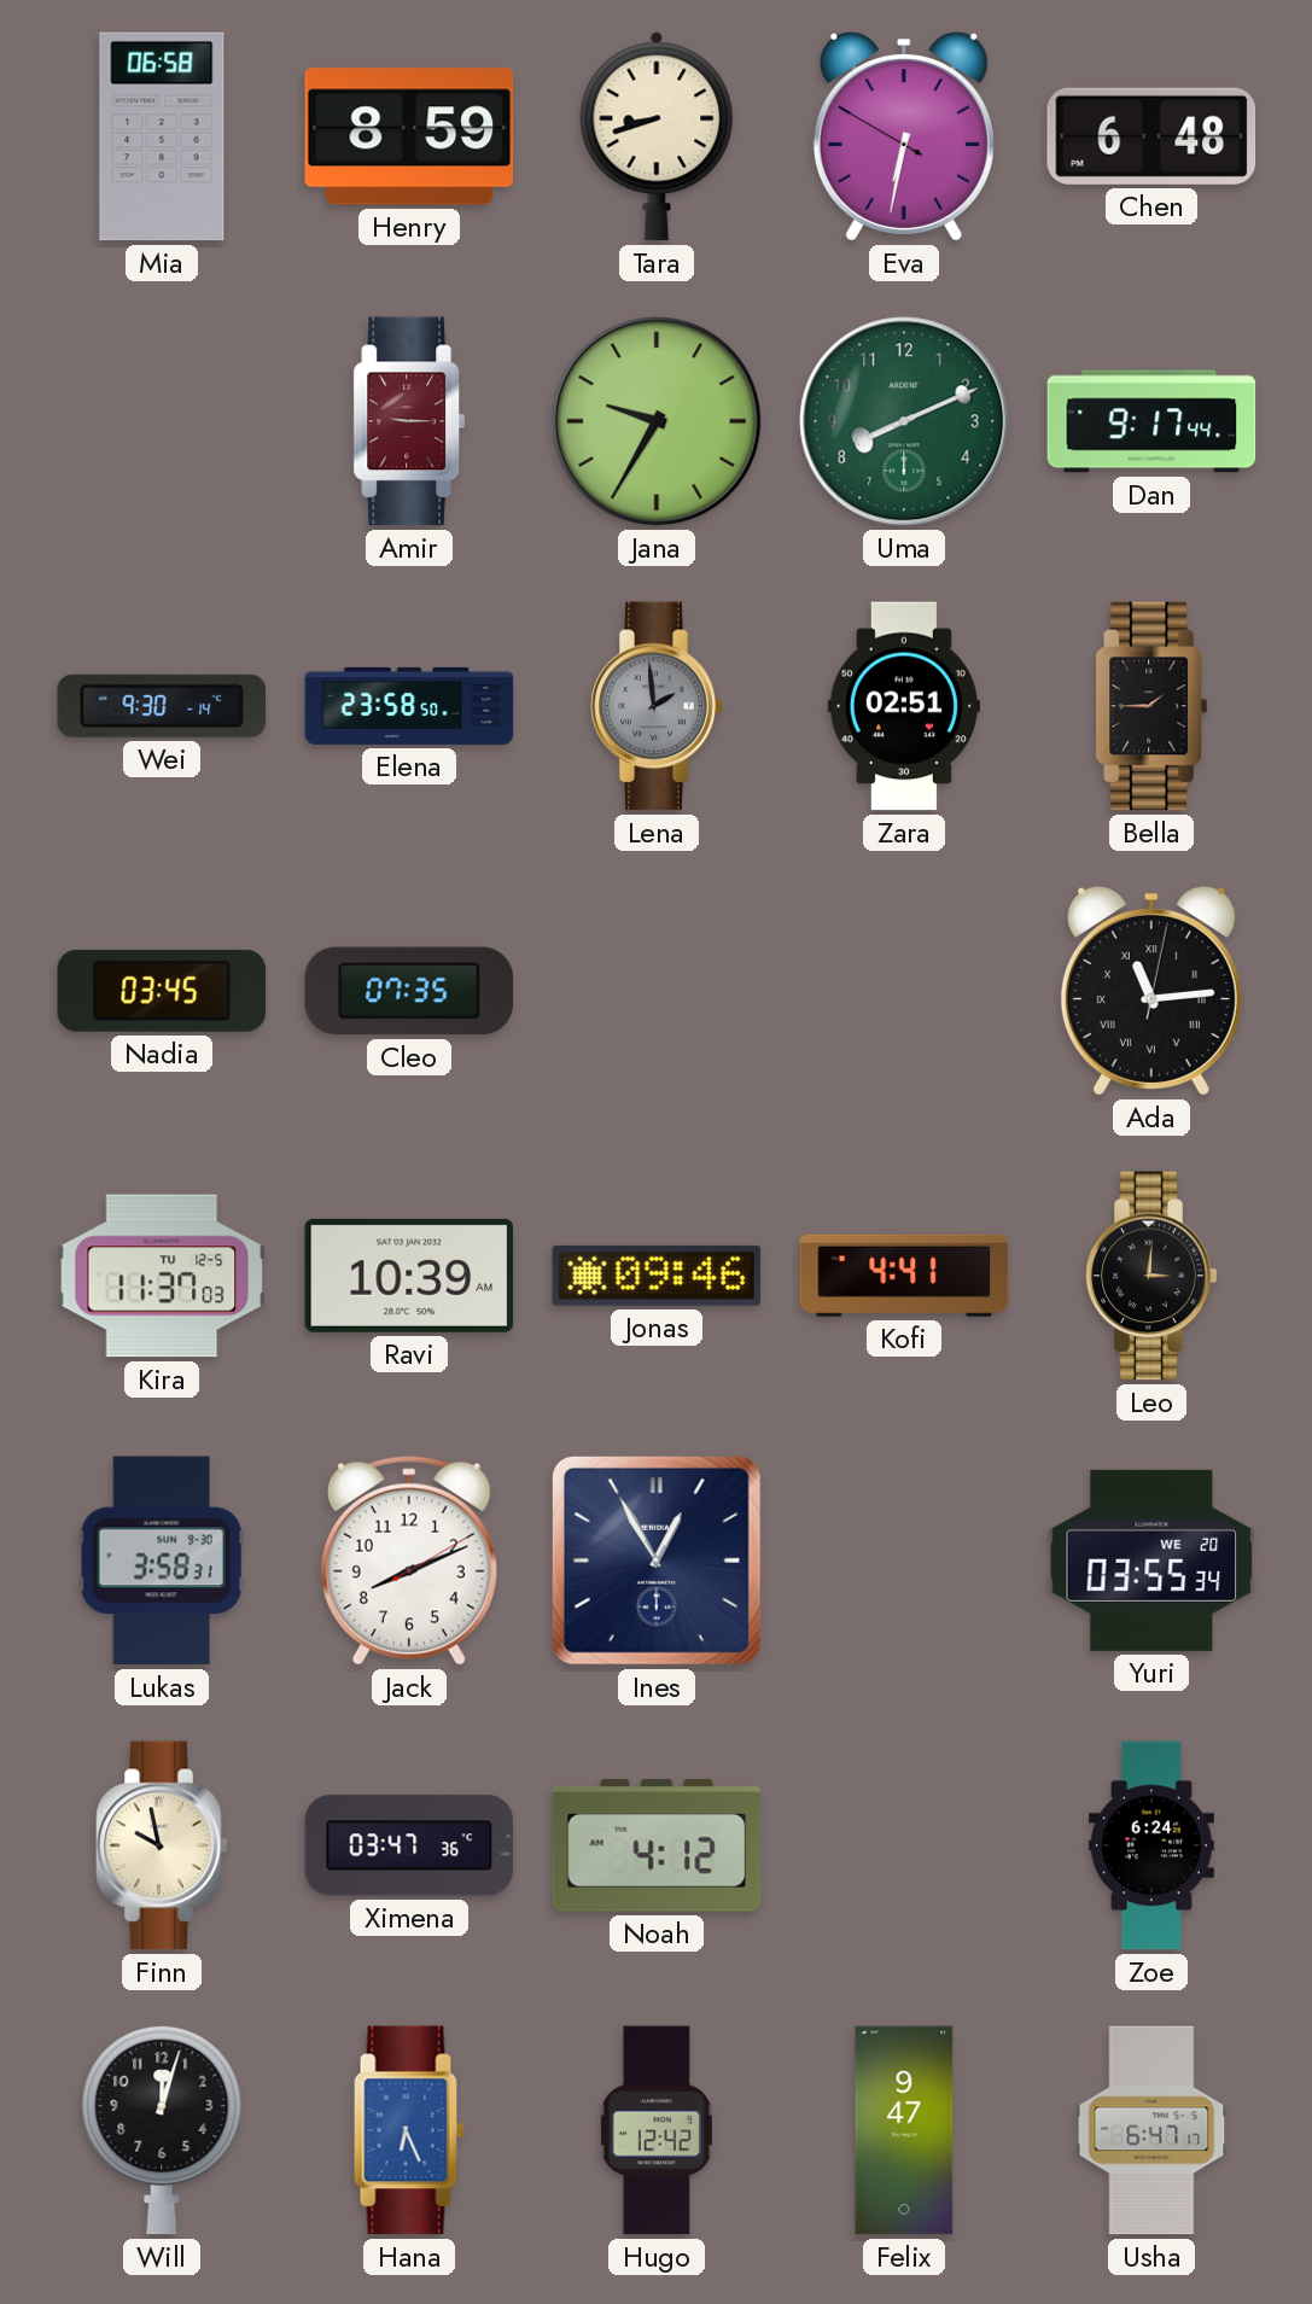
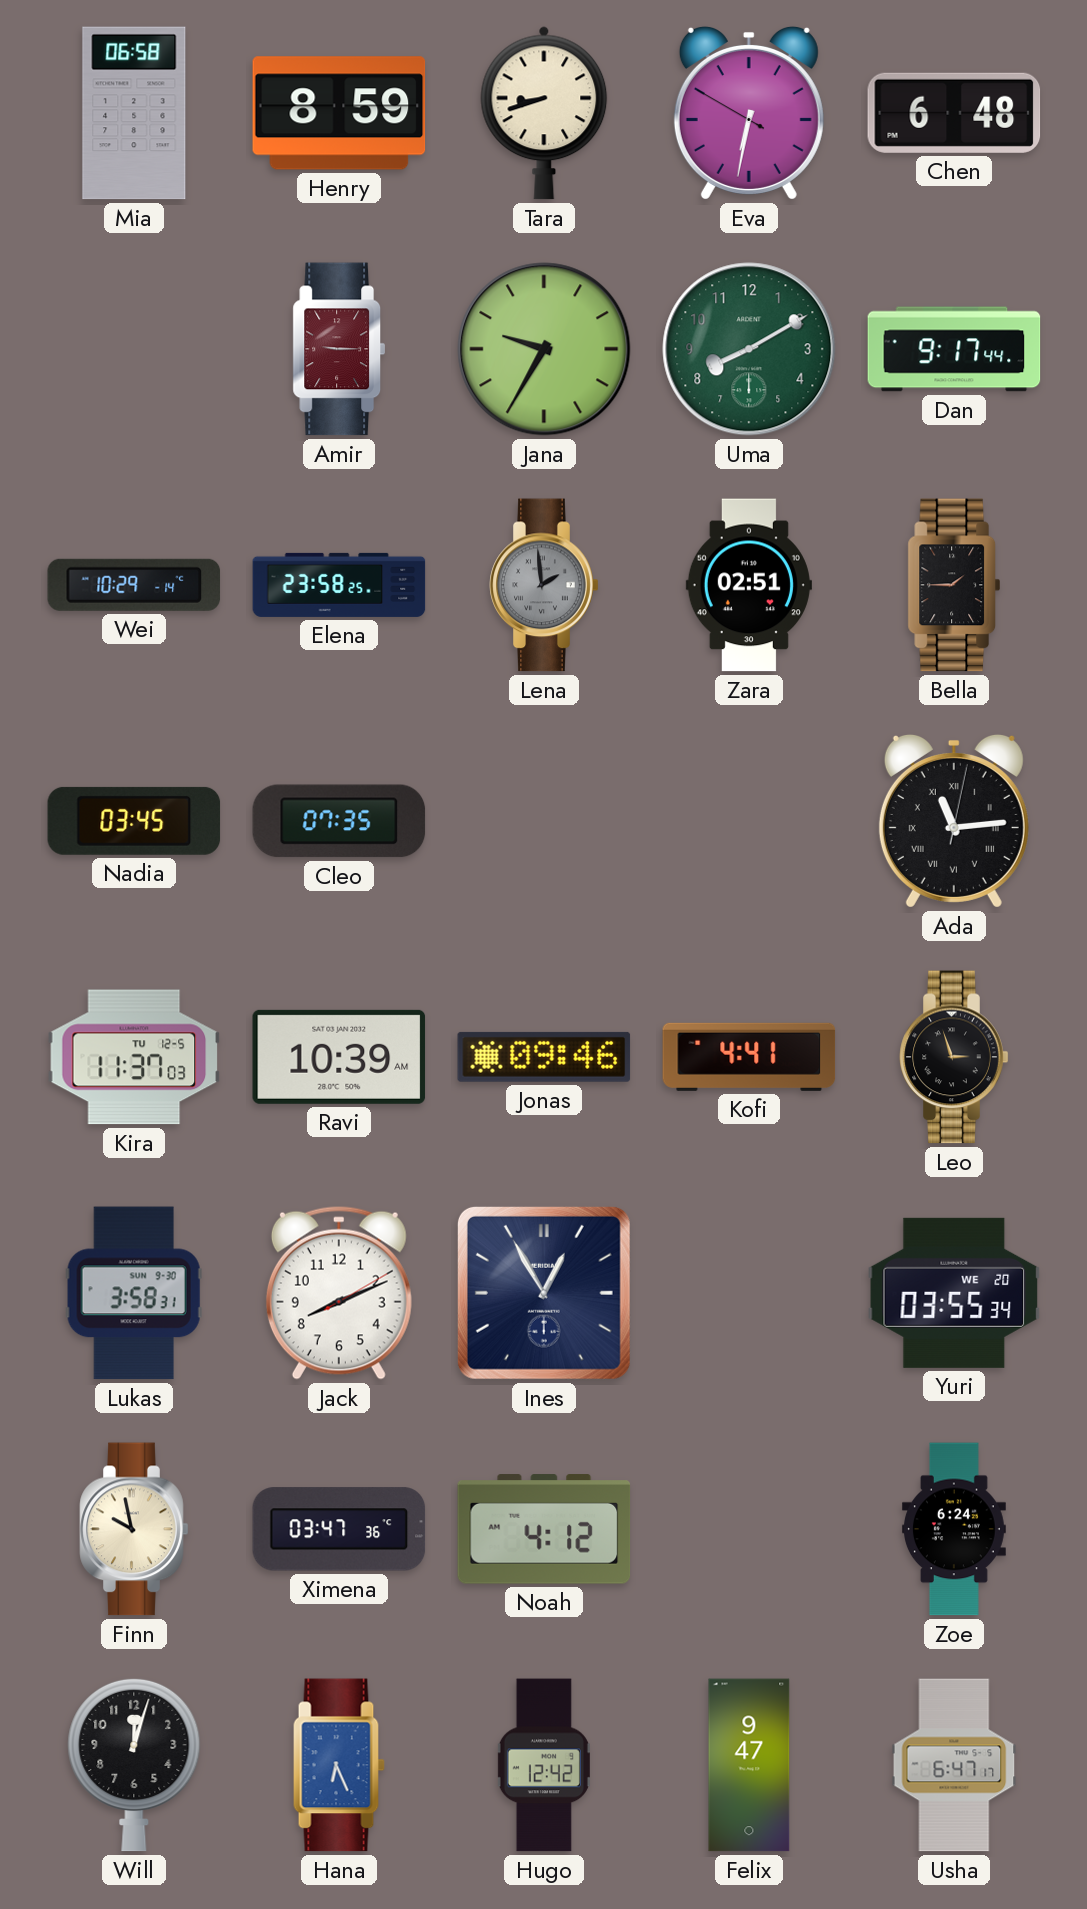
Uma: 8:11 -> 8:10 (749, 349)
Wei: 9:30 -> 10:29 (134, 585)
Elena: 23:58:50 -> 23:58:25 (339, 585)
Leo: 3:01 -> 2:57 (954, 1057)
